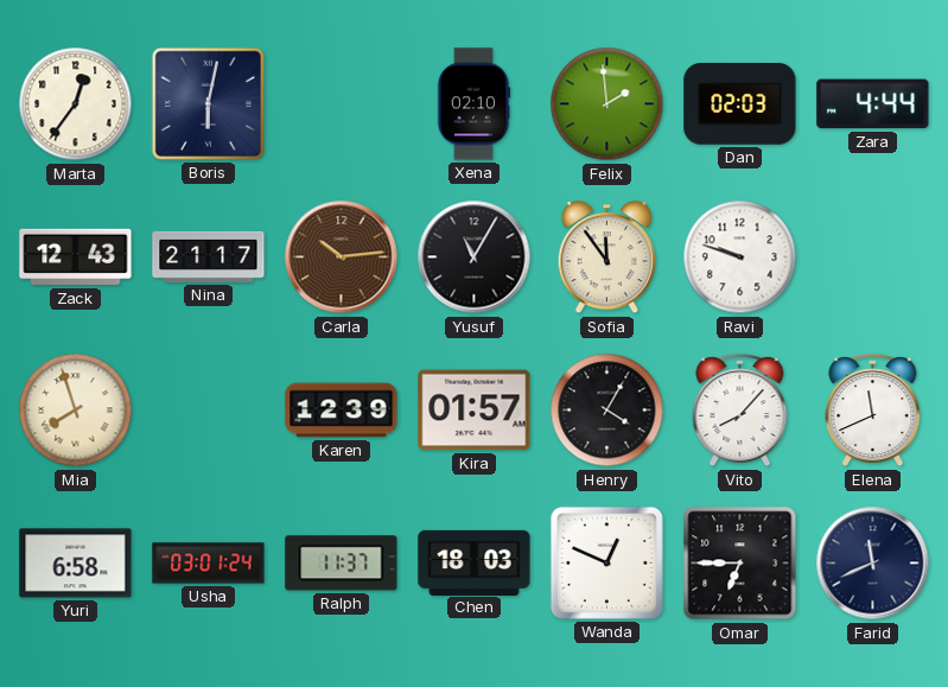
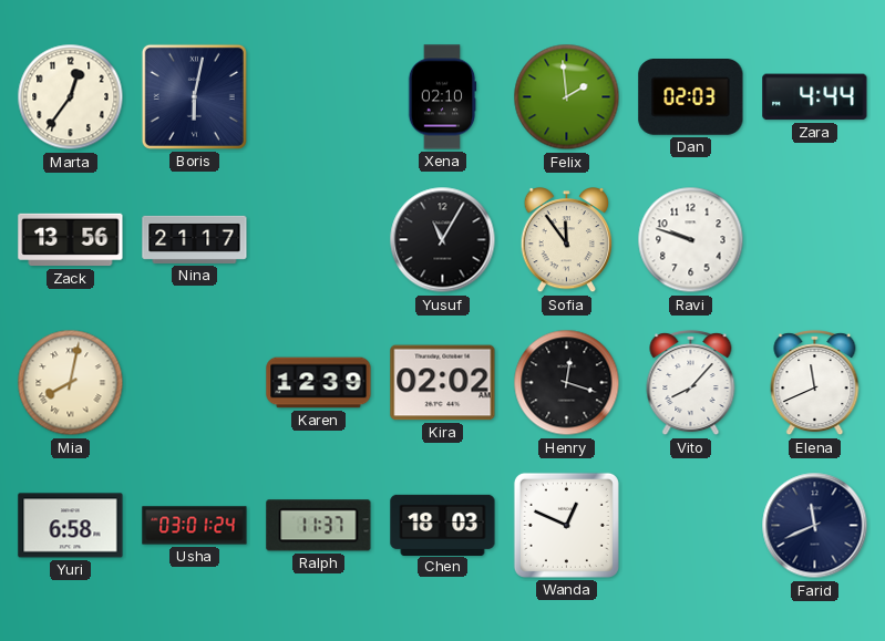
Zack: 12:43 -> 13:56 (71, 240)
Carla: 10:14 -> none (342, 257)
Mia: 7:57 -> 8:02 (71, 383)
Kira: 01:57 -> 02:02 (443, 383)
Henry: 4:05 -> 12:18 (567, 383)
Omar: 6:45 -> none (740, 564)
